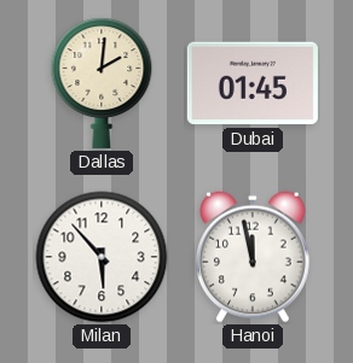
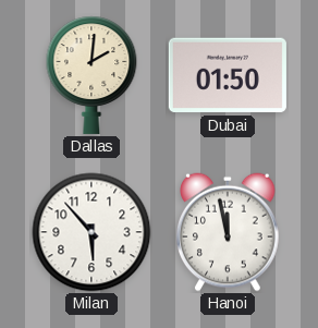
Dubai: 01:45 -> 01:50 (228, 75)
